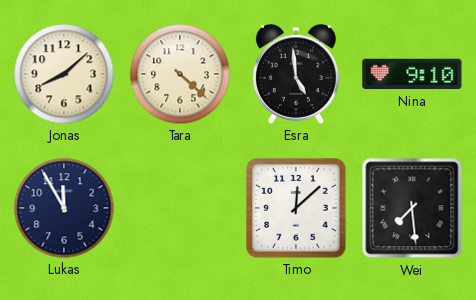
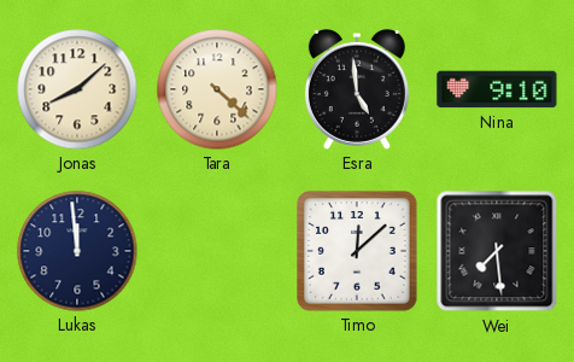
Lukas: 11:55 -> 11:59 (77, 251)
